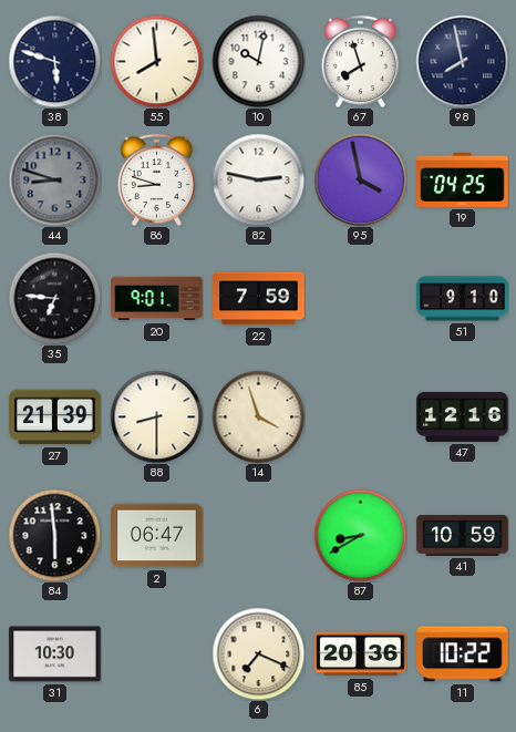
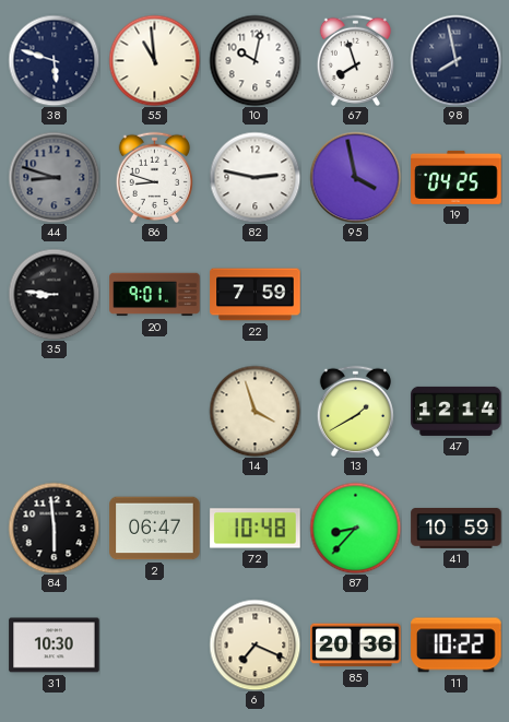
55: 7:59 -> 10:59 (154, 60)
35: 6:46 -> 8:46 (54, 294)
51: 9:10 -> none (463, 299)
27: 21:39 -> none (55, 417)
88: 8:30 -> none (156, 416)
13: none -> 1:40 (355, 411)
47: 12:16 -> 12:14 (457, 411)
72: none -> 10:48 (256, 529)
87: 8:40 -> 8:37 (355, 528)
